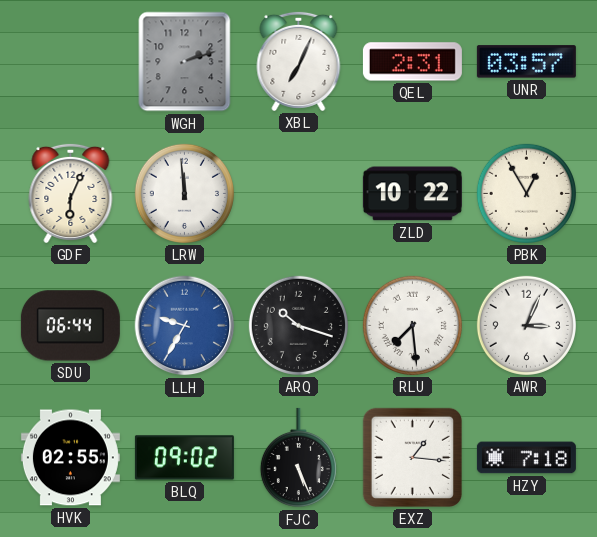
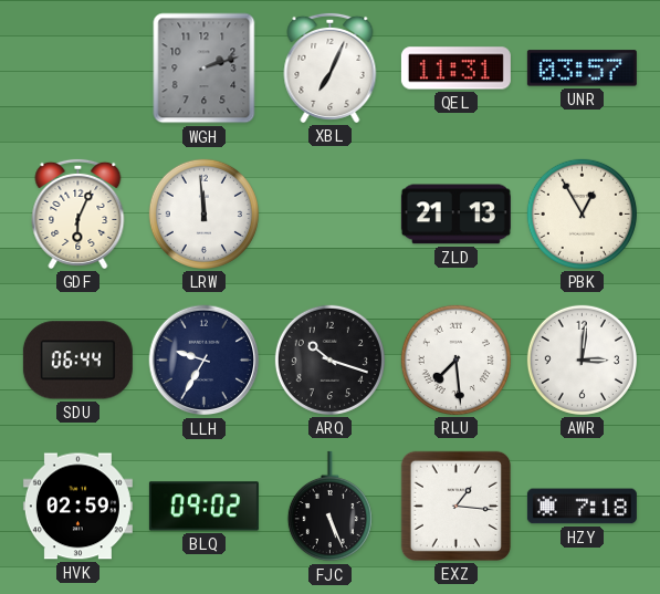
QEL: 2:31 -> 11:31 (455, 69)
ZLD: 10:22 -> 21:13 (455, 215)
LLH dial: blue -> navy (205, 361)
AWR: 3:04 -> 3:01 (582, 359)
HVK: 02:55 -> 02:59 (77, 507)
